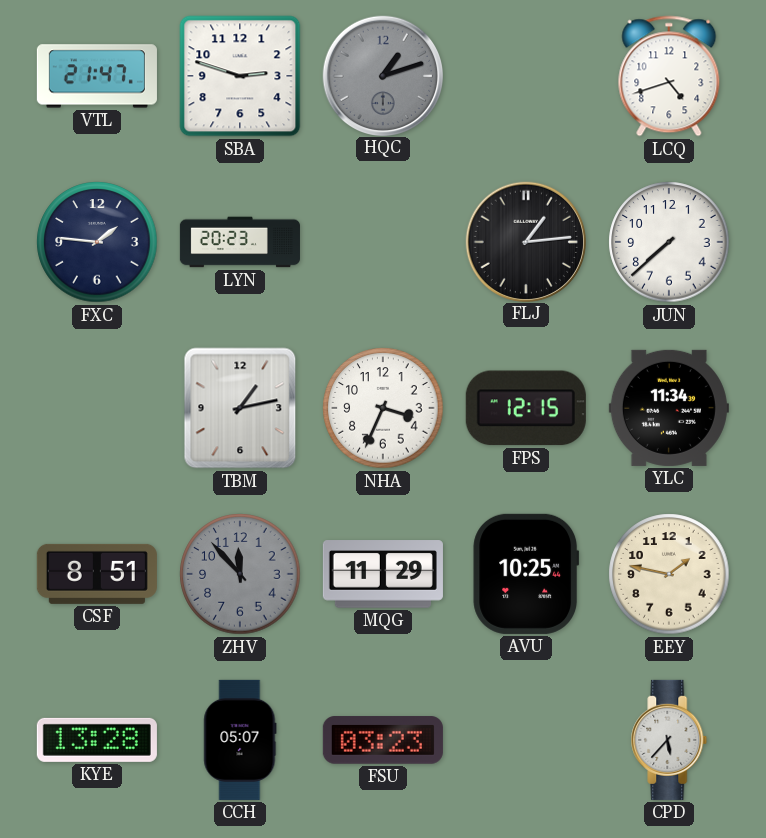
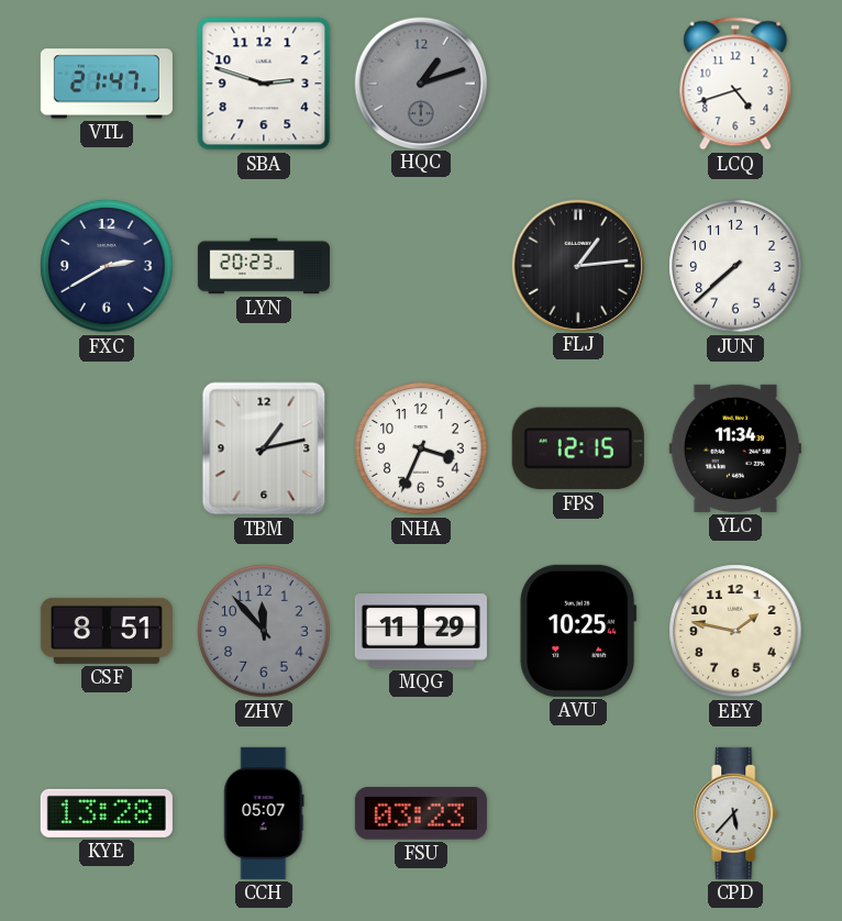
FXC: 1:46 -> 2:40 (107, 266)
